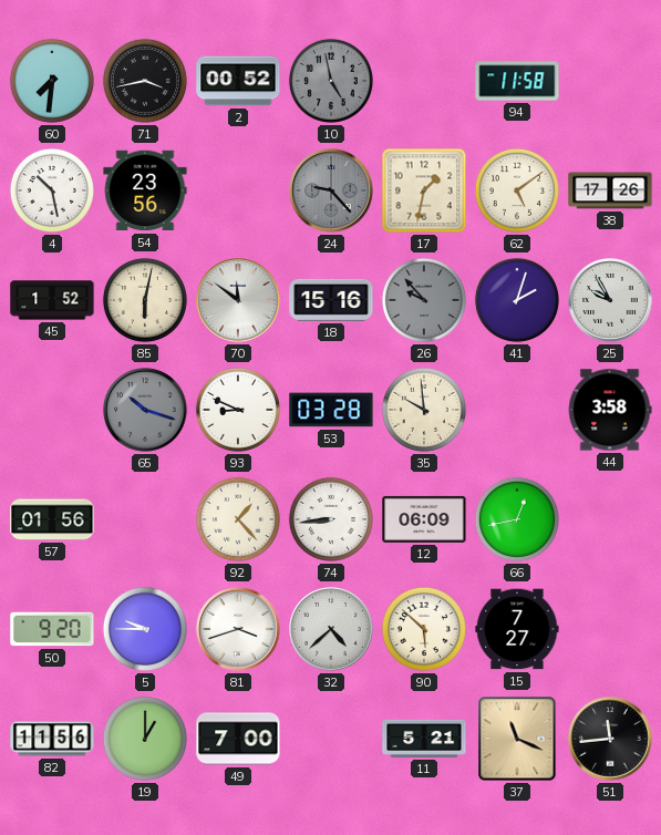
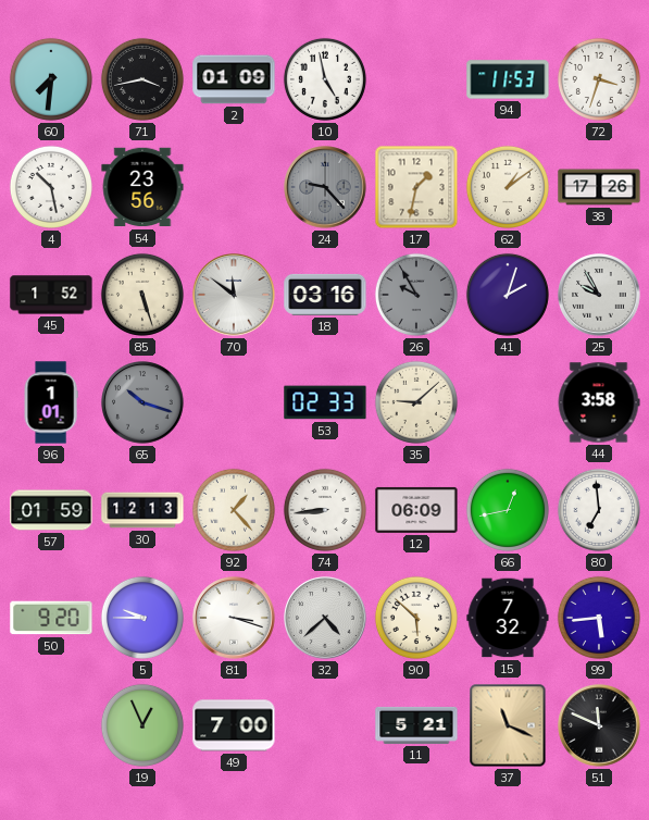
2: 00:52 -> 01:09 (234, 79)
10 dial: grey -> white (325, 79)
94: 11:58 -> 11:53 (508, 79)
72: none -> 3:33 (599, 79)
62: 5:09 -> 1:09 (508, 187)
85: 6:02 -> 5:27 (142, 295)
18: 15:16 -> 03:16 (325, 295)
26: 9:53 -> 9:55 (416, 295)
96: none -> 1:01 (51, 402)
93: 8:49 -> none (238, 410)
53: 03:28 -> 02:33 (325, 402)
35: 9:59 -> 9:08 (416, 402)
57: 01:56 -> 01:59 (51, 510)
30: none -> 12:13 (142, 510)
80: none -> 6:59 (599, 510)
81: 3:42 -> 3:18 (234, 618)
15: 7:27 -> 7:32 (508, 618)
99: none -> 5:44 (599, 618)
82: 11:56 -> none (52, 739)
19: 1:00 -> 12:56 (142, 725)
51: 11:44 -> 11:49 (599, 725)
